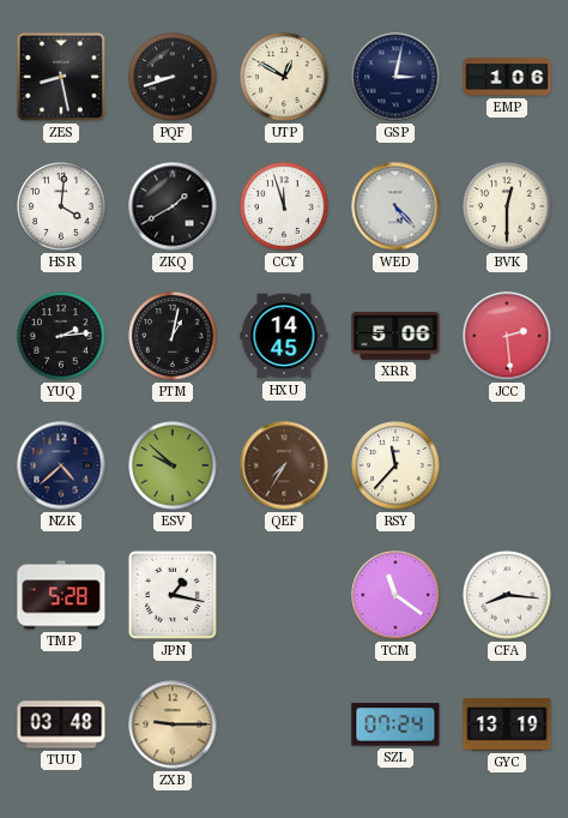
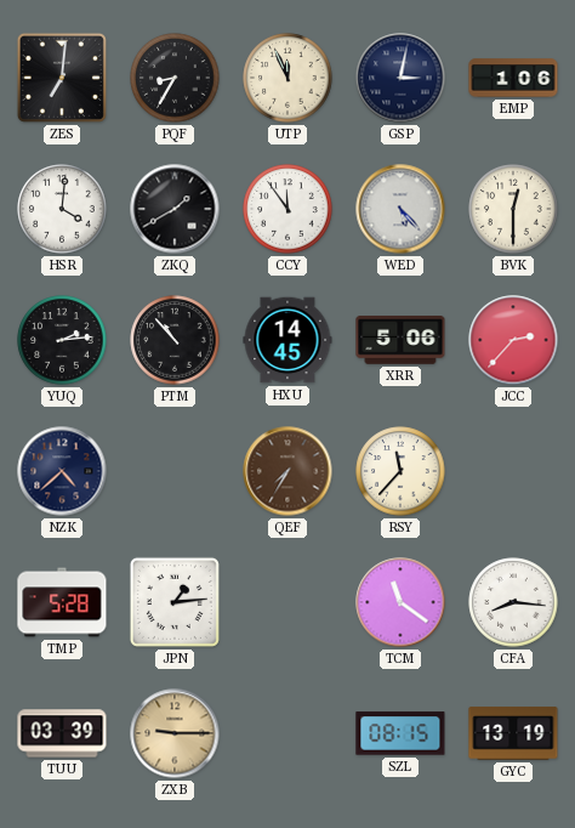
ZES: 8:28 -> 7:01 (62, 78)
PQF: 8:42 -> 8:35 (175, 78)
UTP: 12:50 -> 11:56 (287, 78)
CCY: 11:57 -> 11:54 (287, 209)
PTM: 1:02 -> 10:53 (175, 340)
JCC: 2:29 -> 2:37 (513, 340)
ESV: 9:52 -> none (173, 465)
JPN: 1:17 -> 1:14 (175, 602)
TUU: 03:48 -> 03:39 (62, 733)
SZL: 07:24 -> 08:15 (400, 733)
